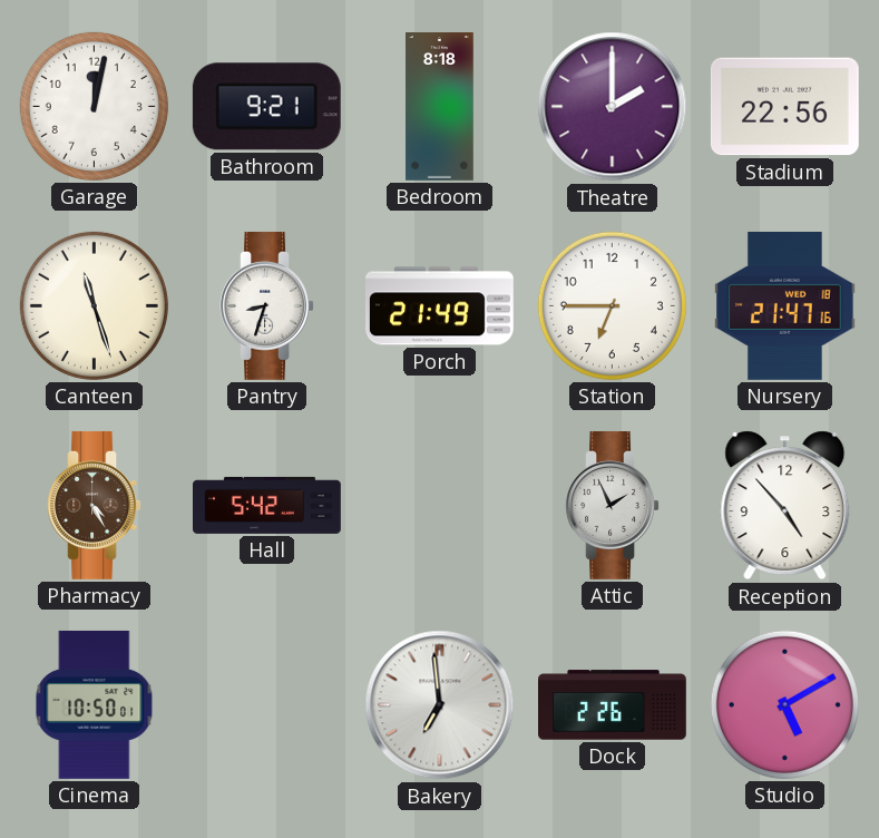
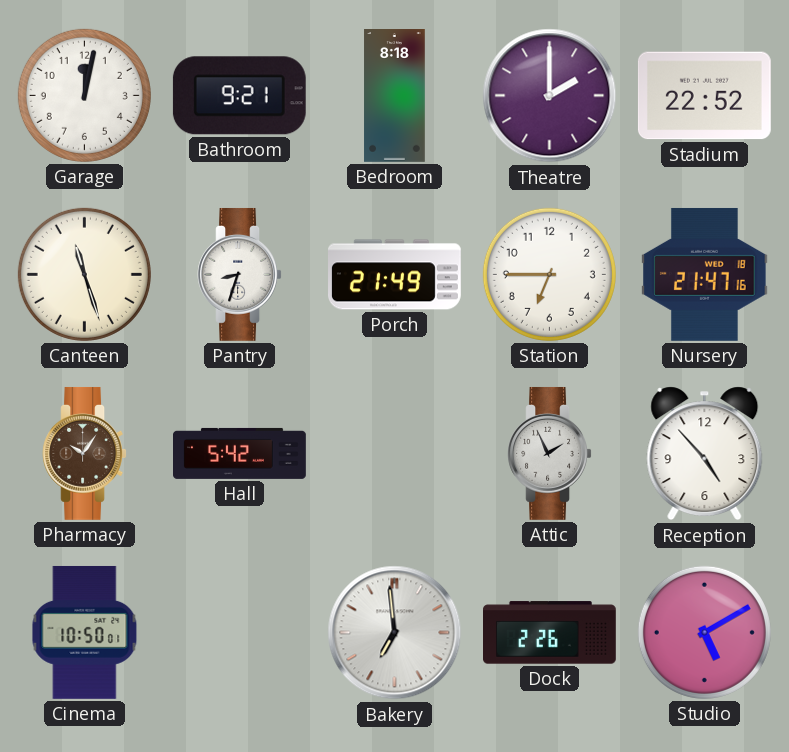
Stadium: 22:56 -> 22:52 (704, 96)
Pharmacy: 4:25 -> 10:06 (84, 453)
